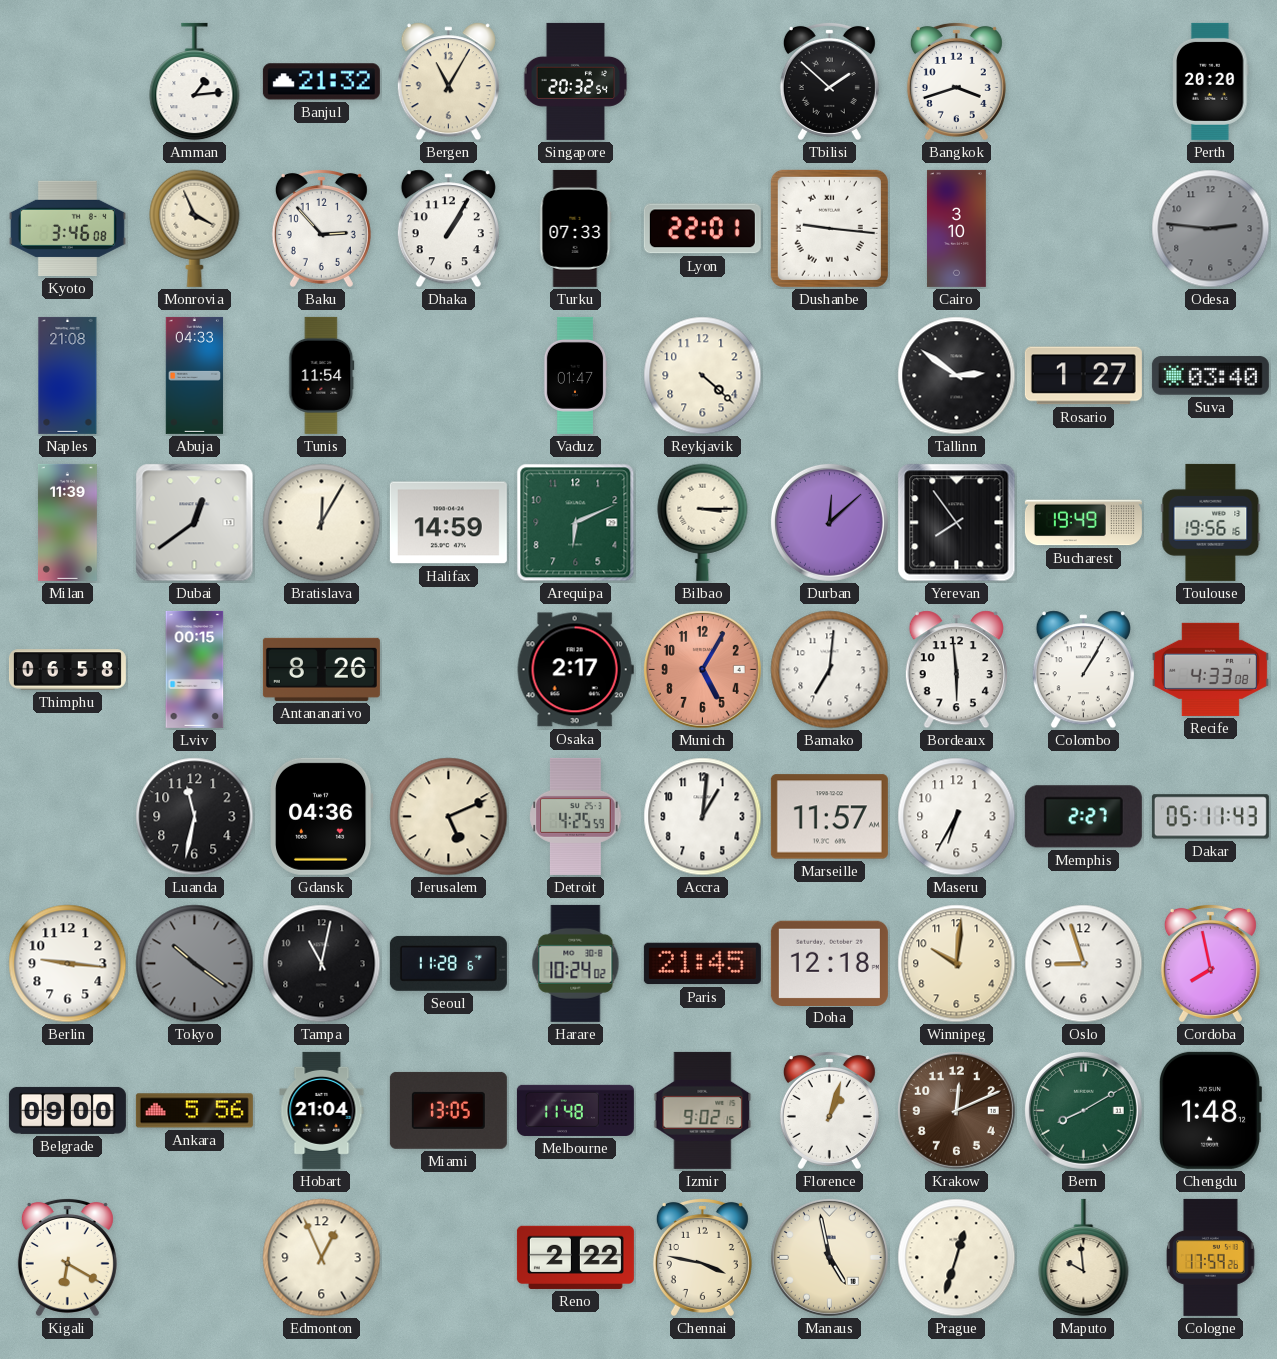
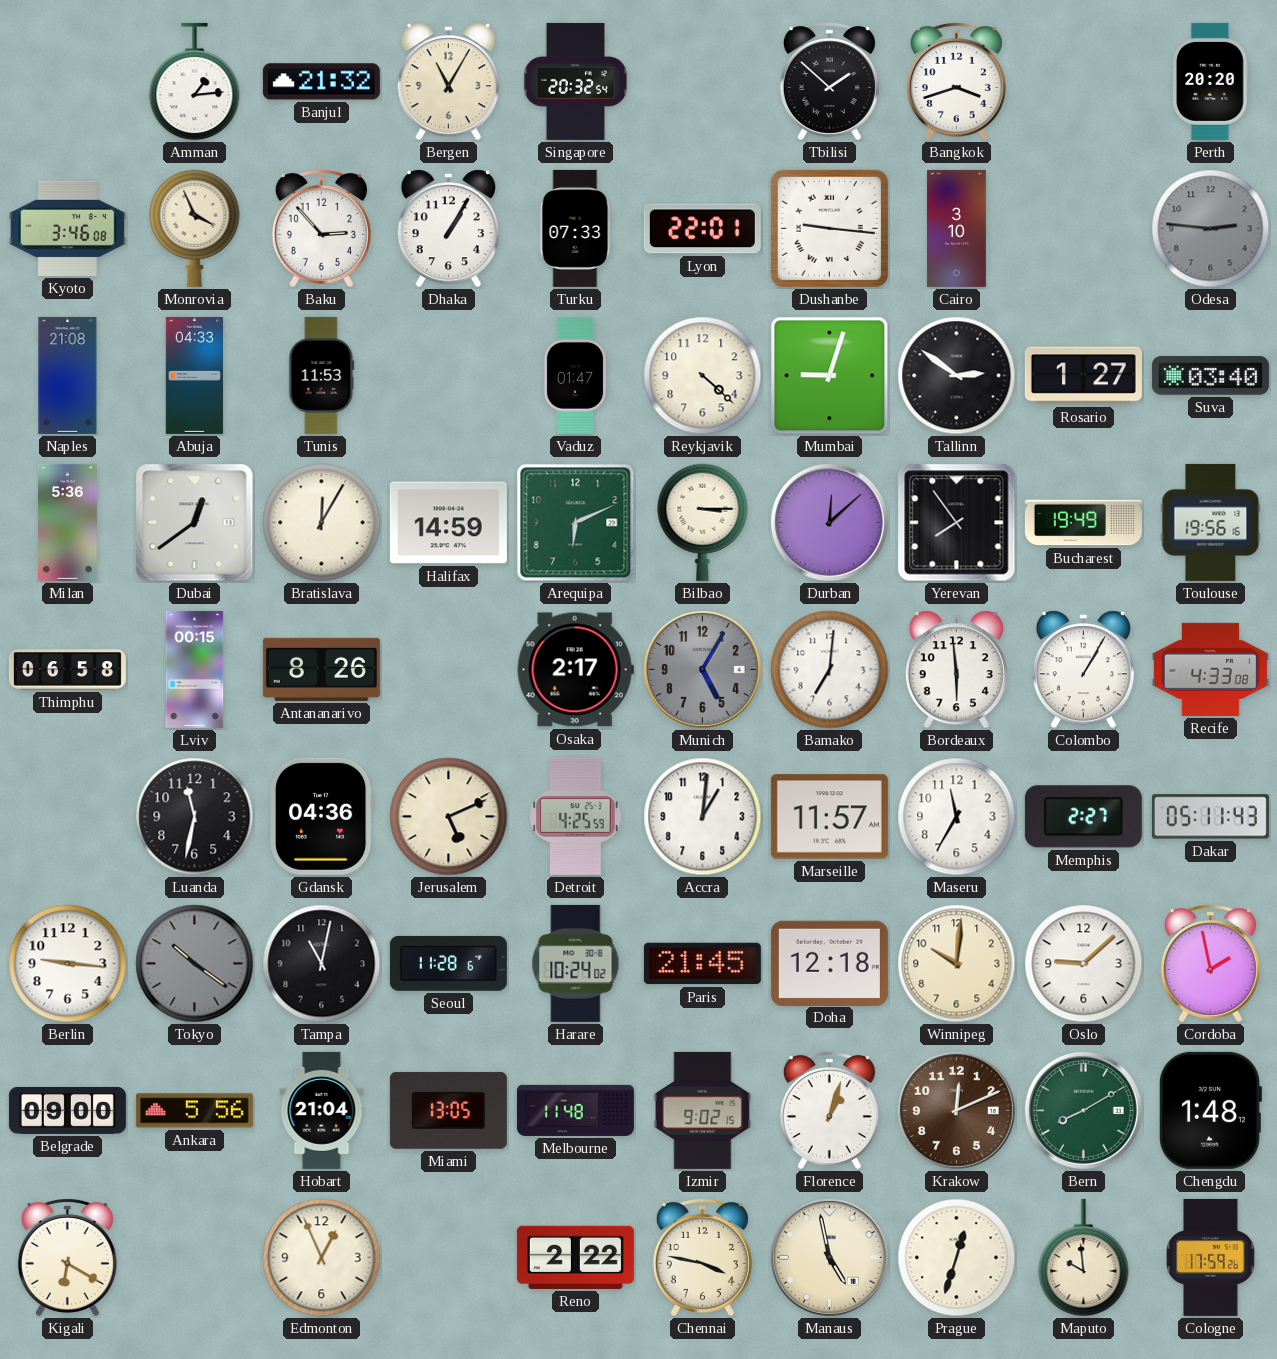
Tunis: 11:54 -> 11:53 (322, 375)
Mumbai: none -> 9:03 (830, 376)
Milan: 11:39 -> 5:36 (67, 522)
Munich dial: salmon -> grey (702, 669)
Maseru: 6:35 -> 11:35 (957, 817)
Oslo: 8:57 -> 9:08 (1084, 964)
Cordoba: 7:58 -> 1:58 (1210, 963)
